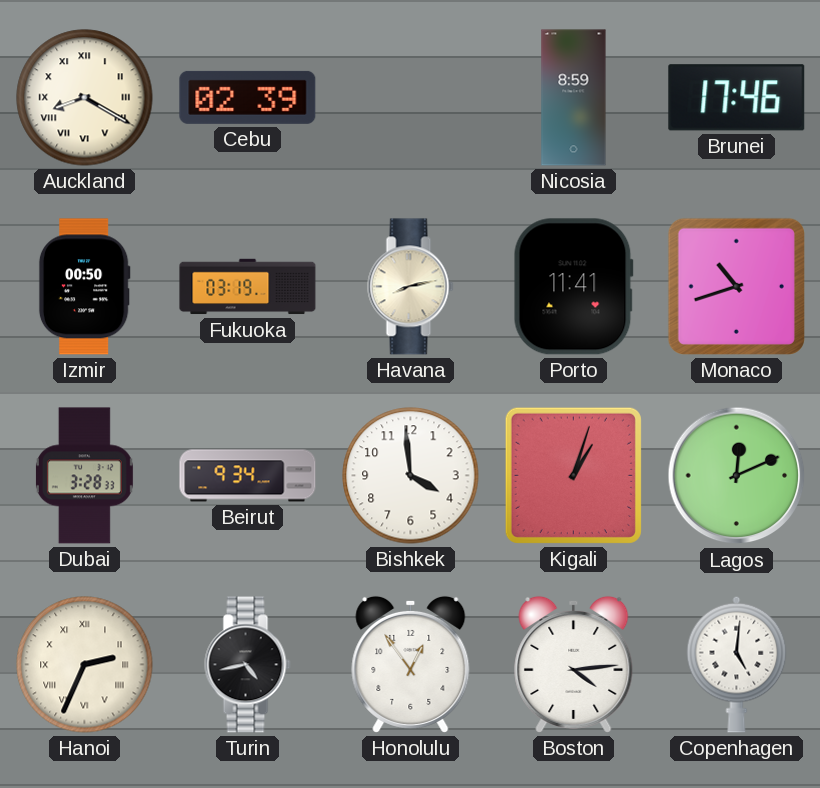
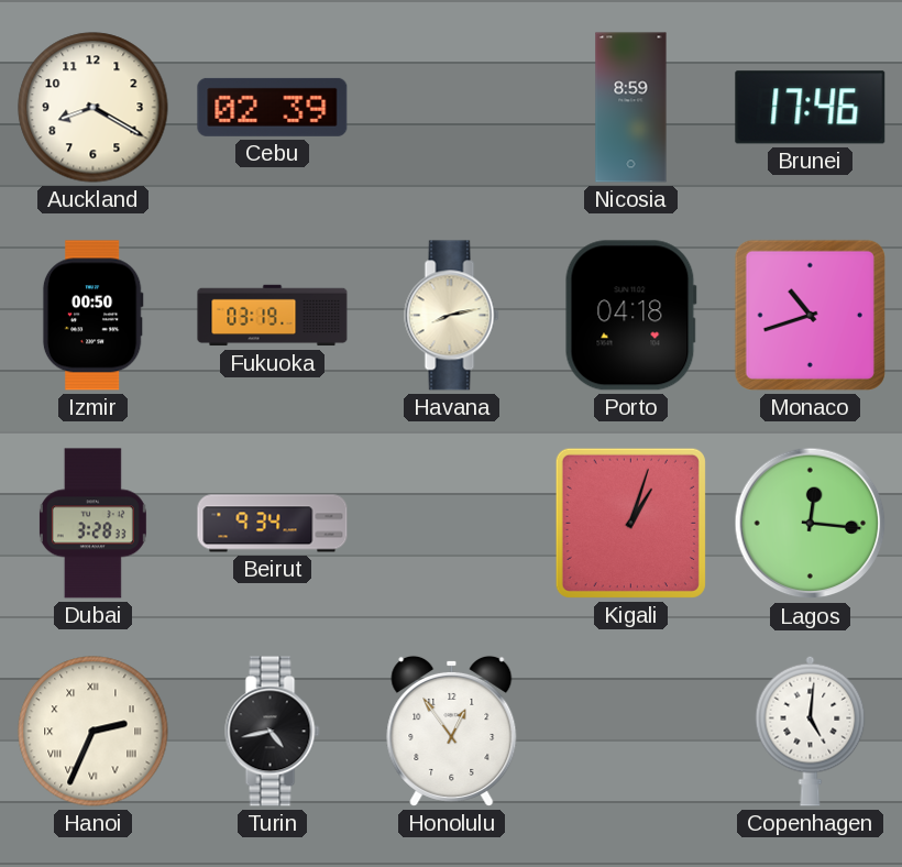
Auckland numerals: Roman -> Arabic (94, 108)
Porto: 11:41 -> 04:18 (630, 316)
Bishkek: 3:59 -> none (411, 476)
Lagos: 12:11 -> 12:16 (811, 524)
Boston: 4:14 -> none (574, 664)
